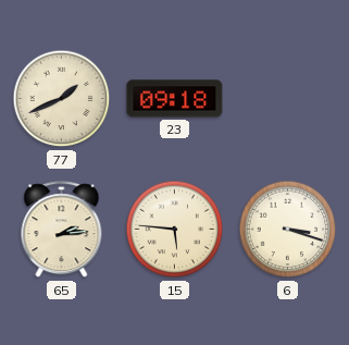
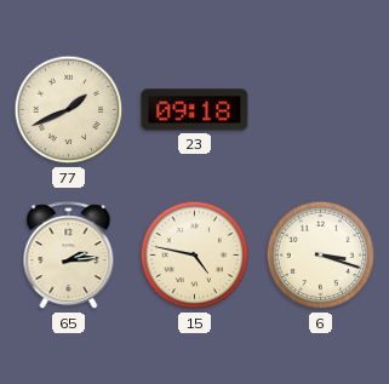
15: 5:46 -> 4:47 (195, 256)
